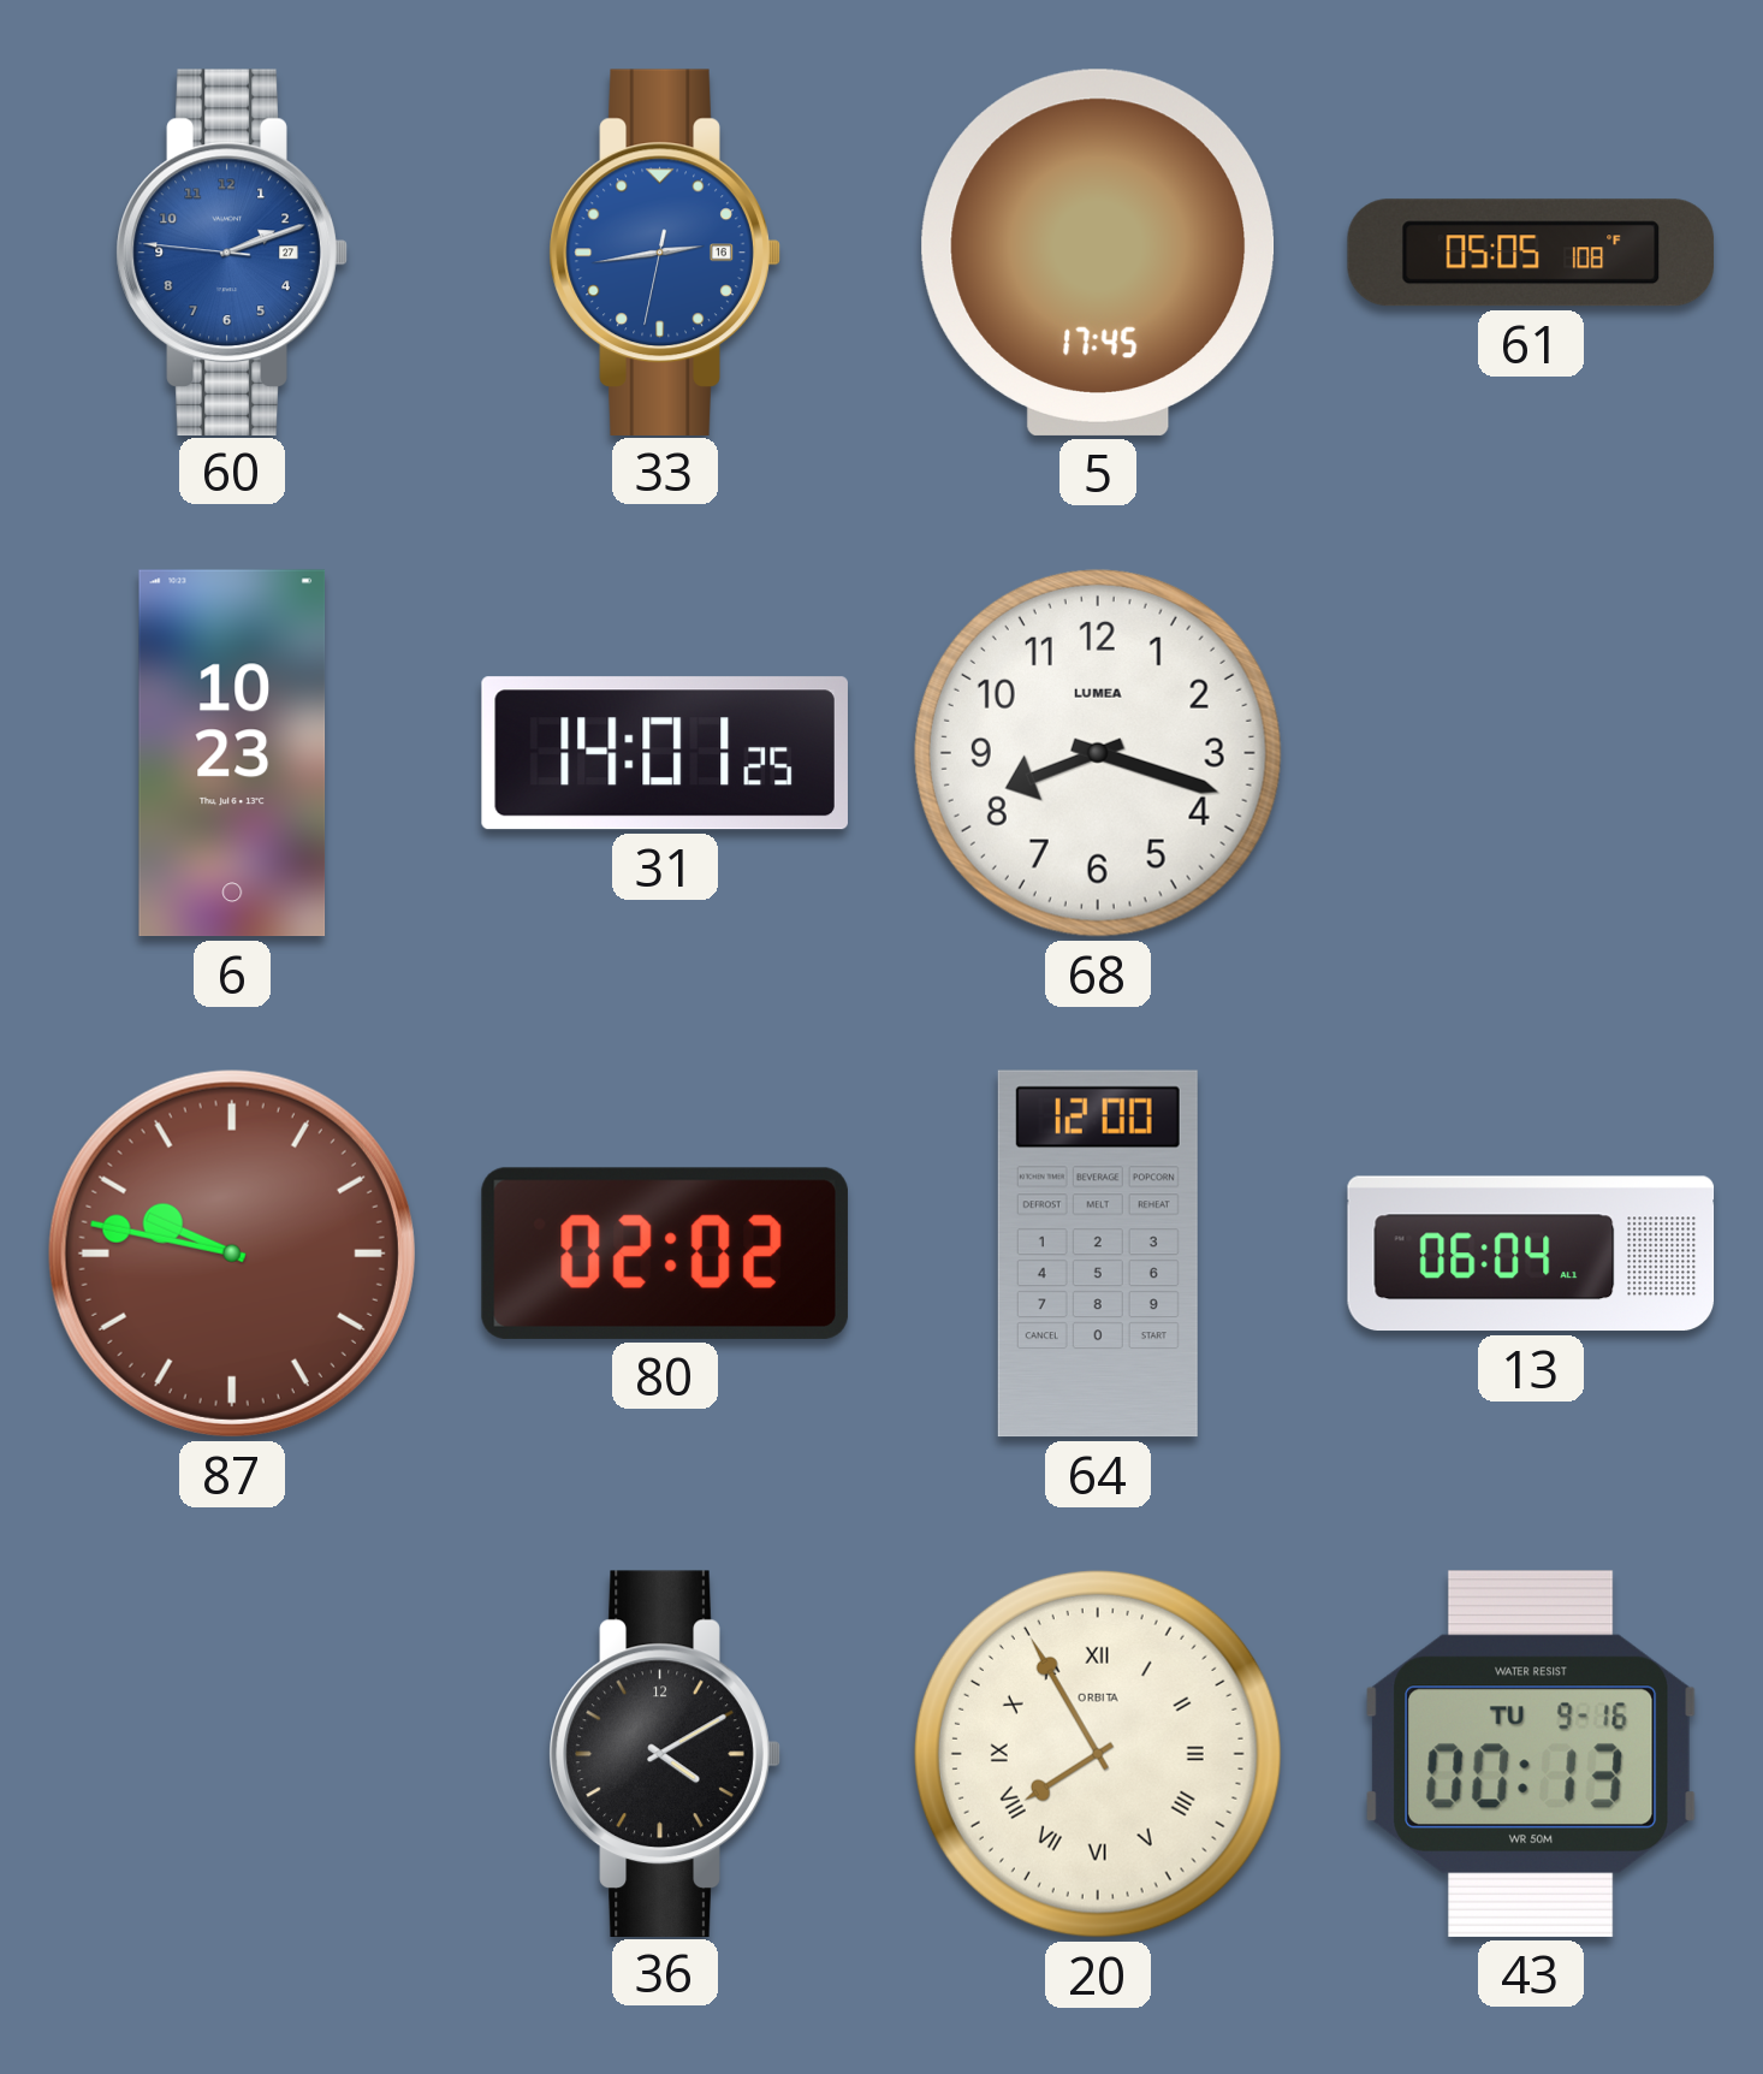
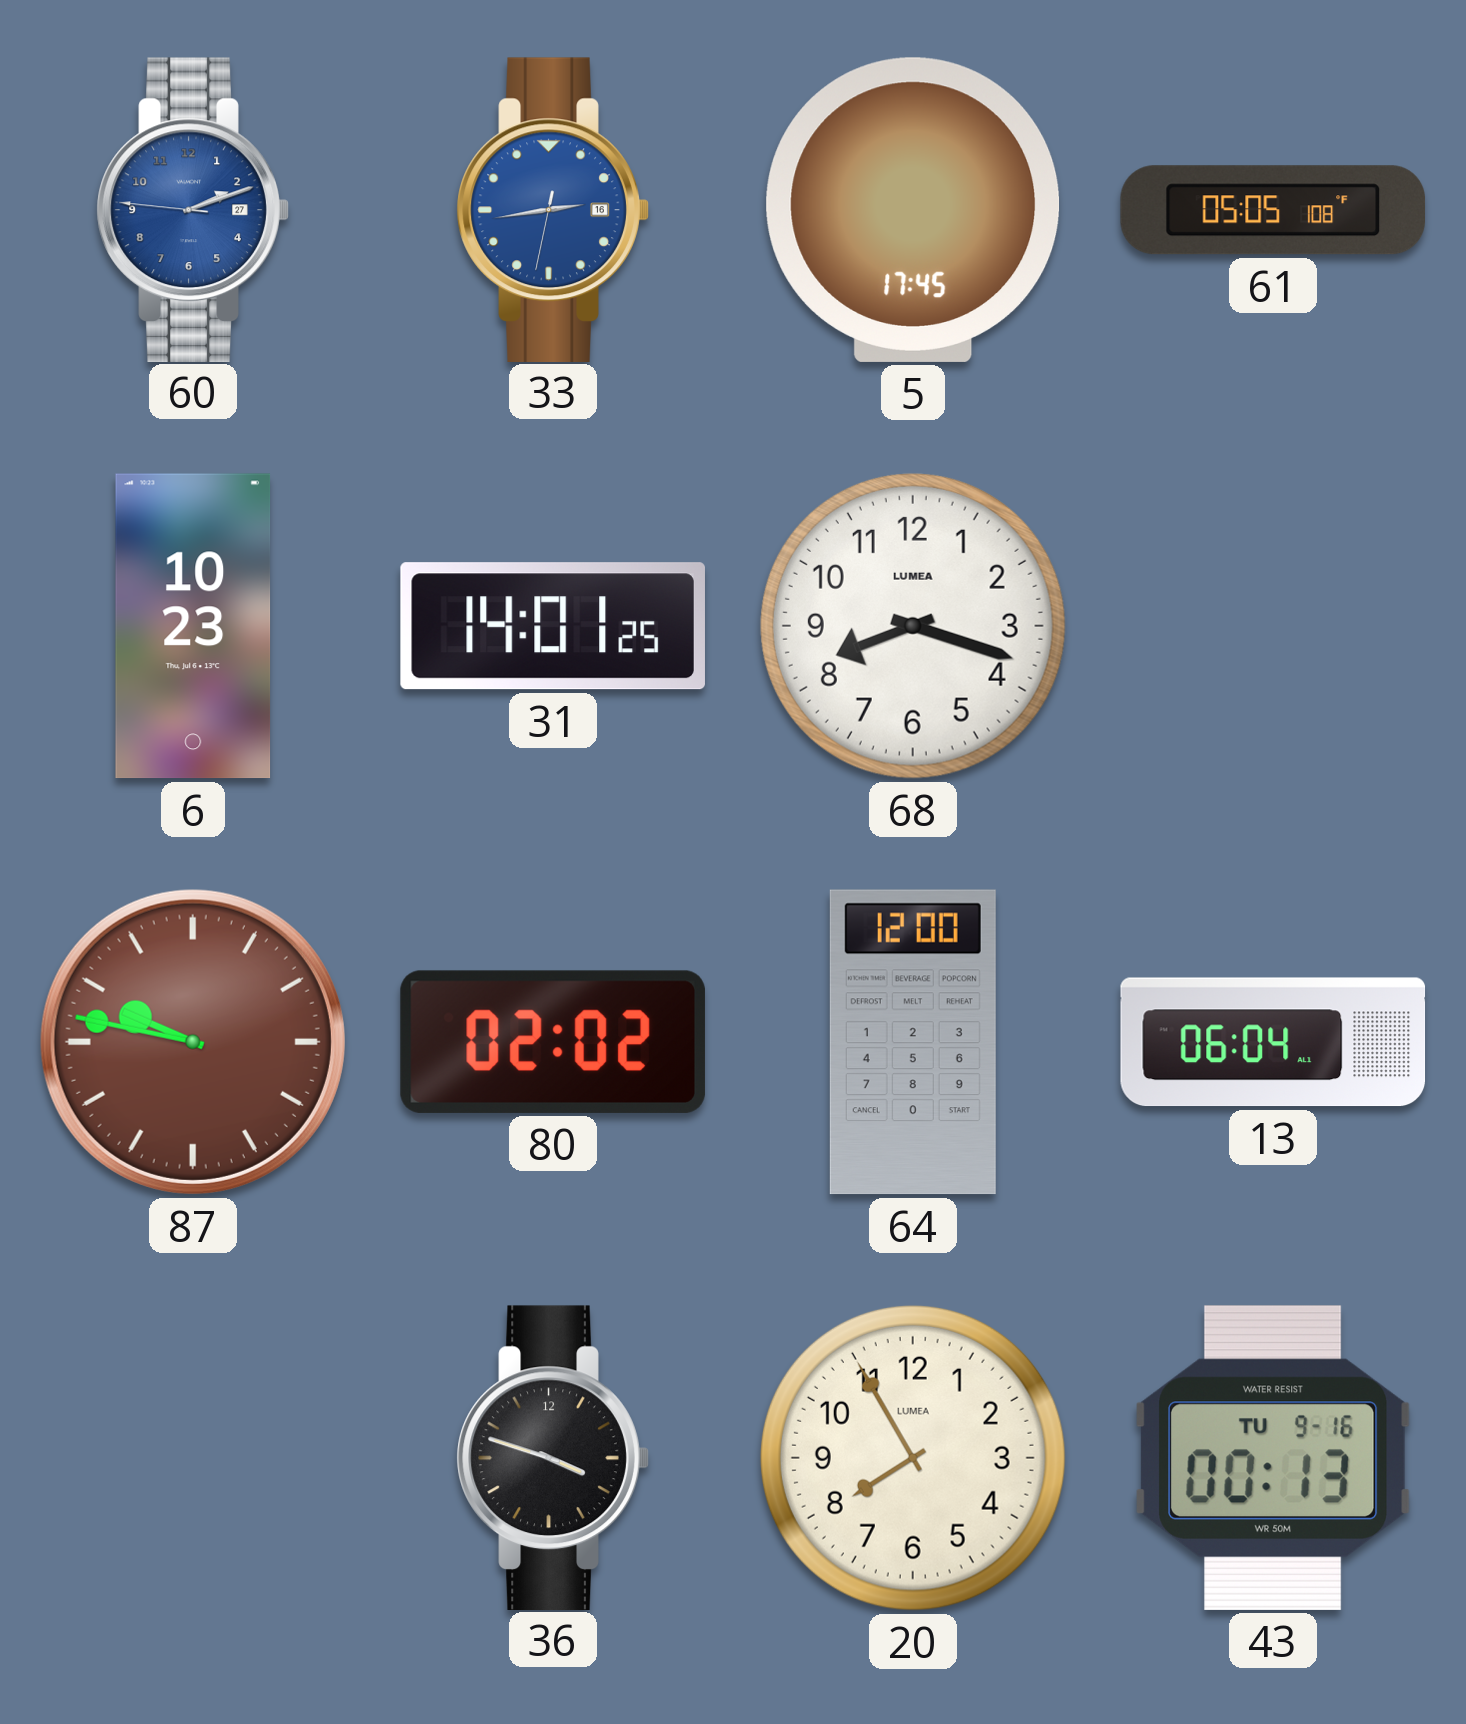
36: 4:10 -> 3:48 (553, 1457)
20 numerals: Roman -> Arabic (913, 1458)
20 brand: ORBITA -> LUMEA (913, 1458)
